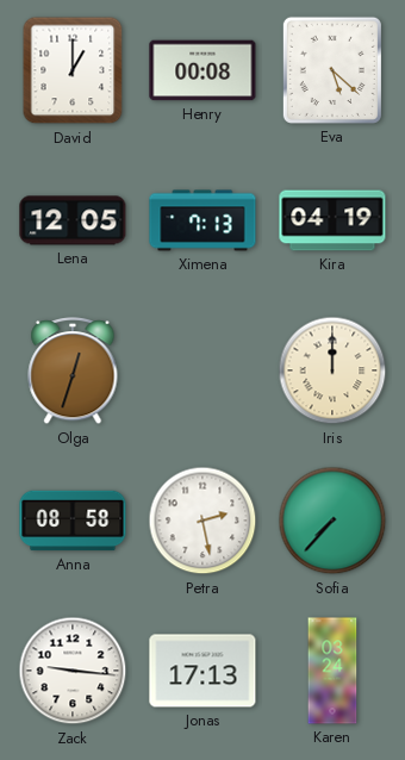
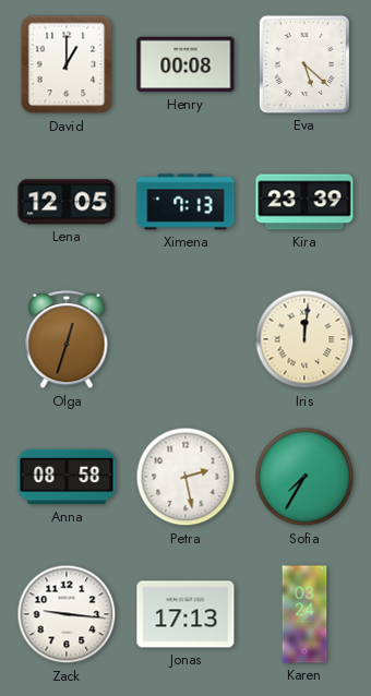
Kira: 04:19 -> 23:39 (304, 202)
Iris: 12:00 -> 12:01 (304, 339)
Sofia: 7:37 -> 7:35 (304, 477)
